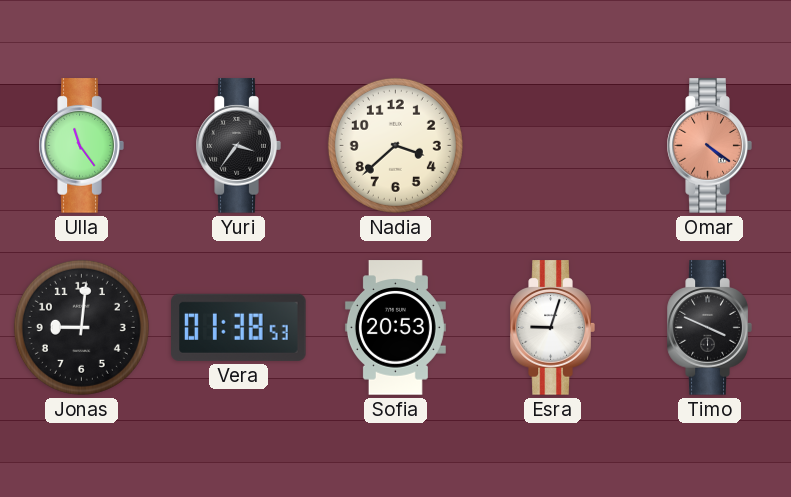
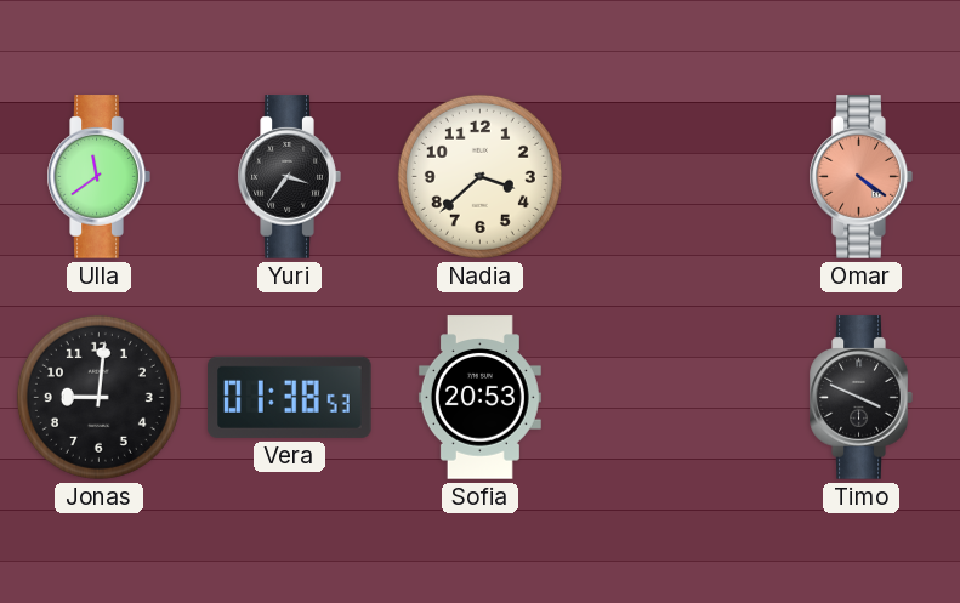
Ulla: 11:24 -> 11:39 (98, 177)
Esra: 9:03 -> none (552, 328)
